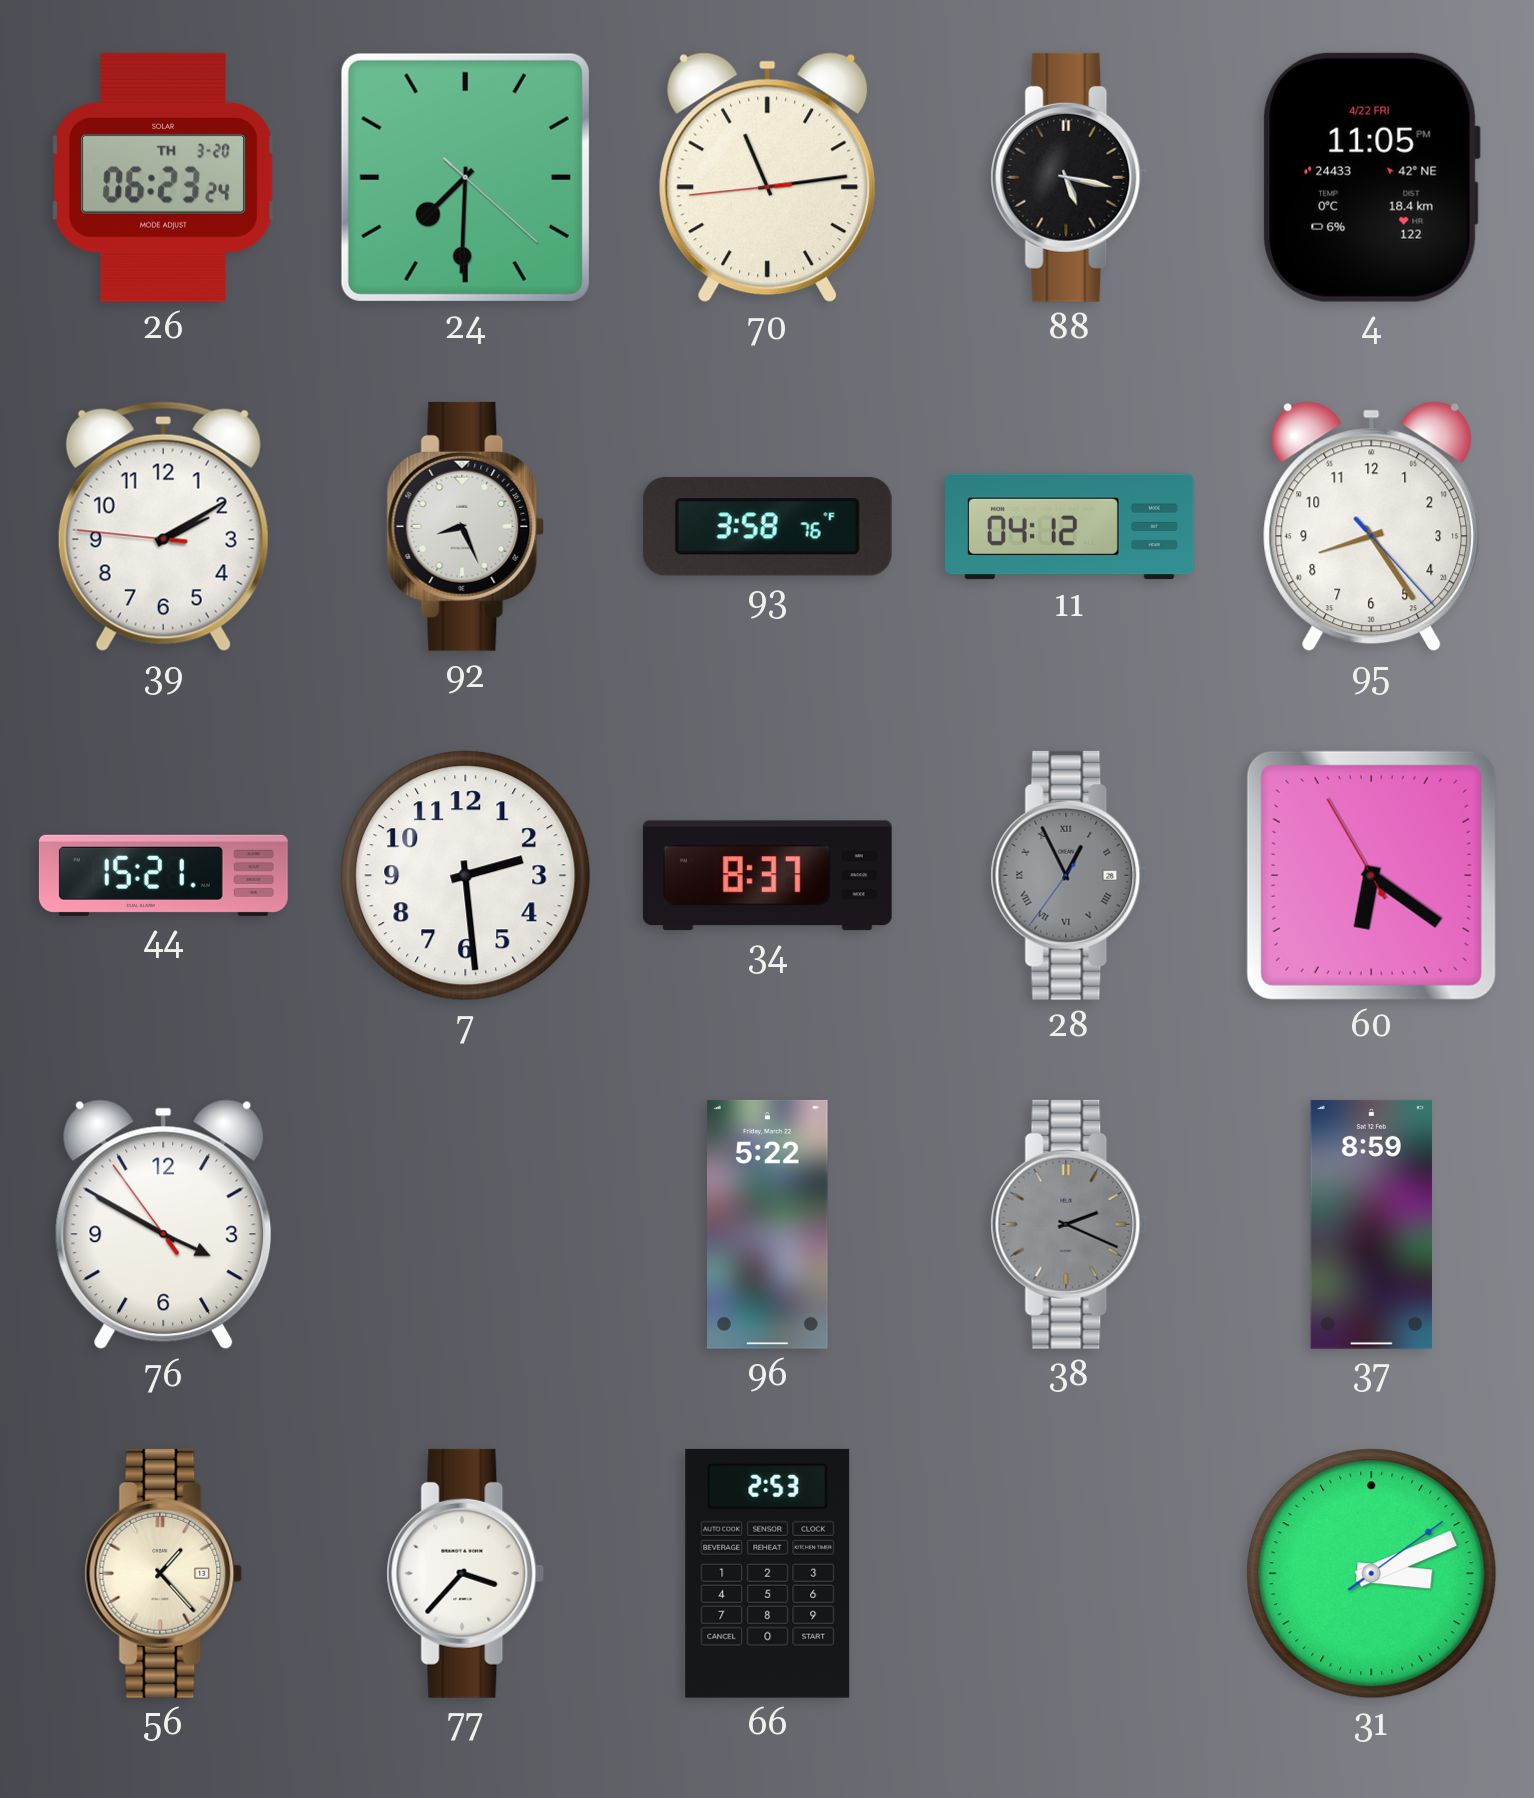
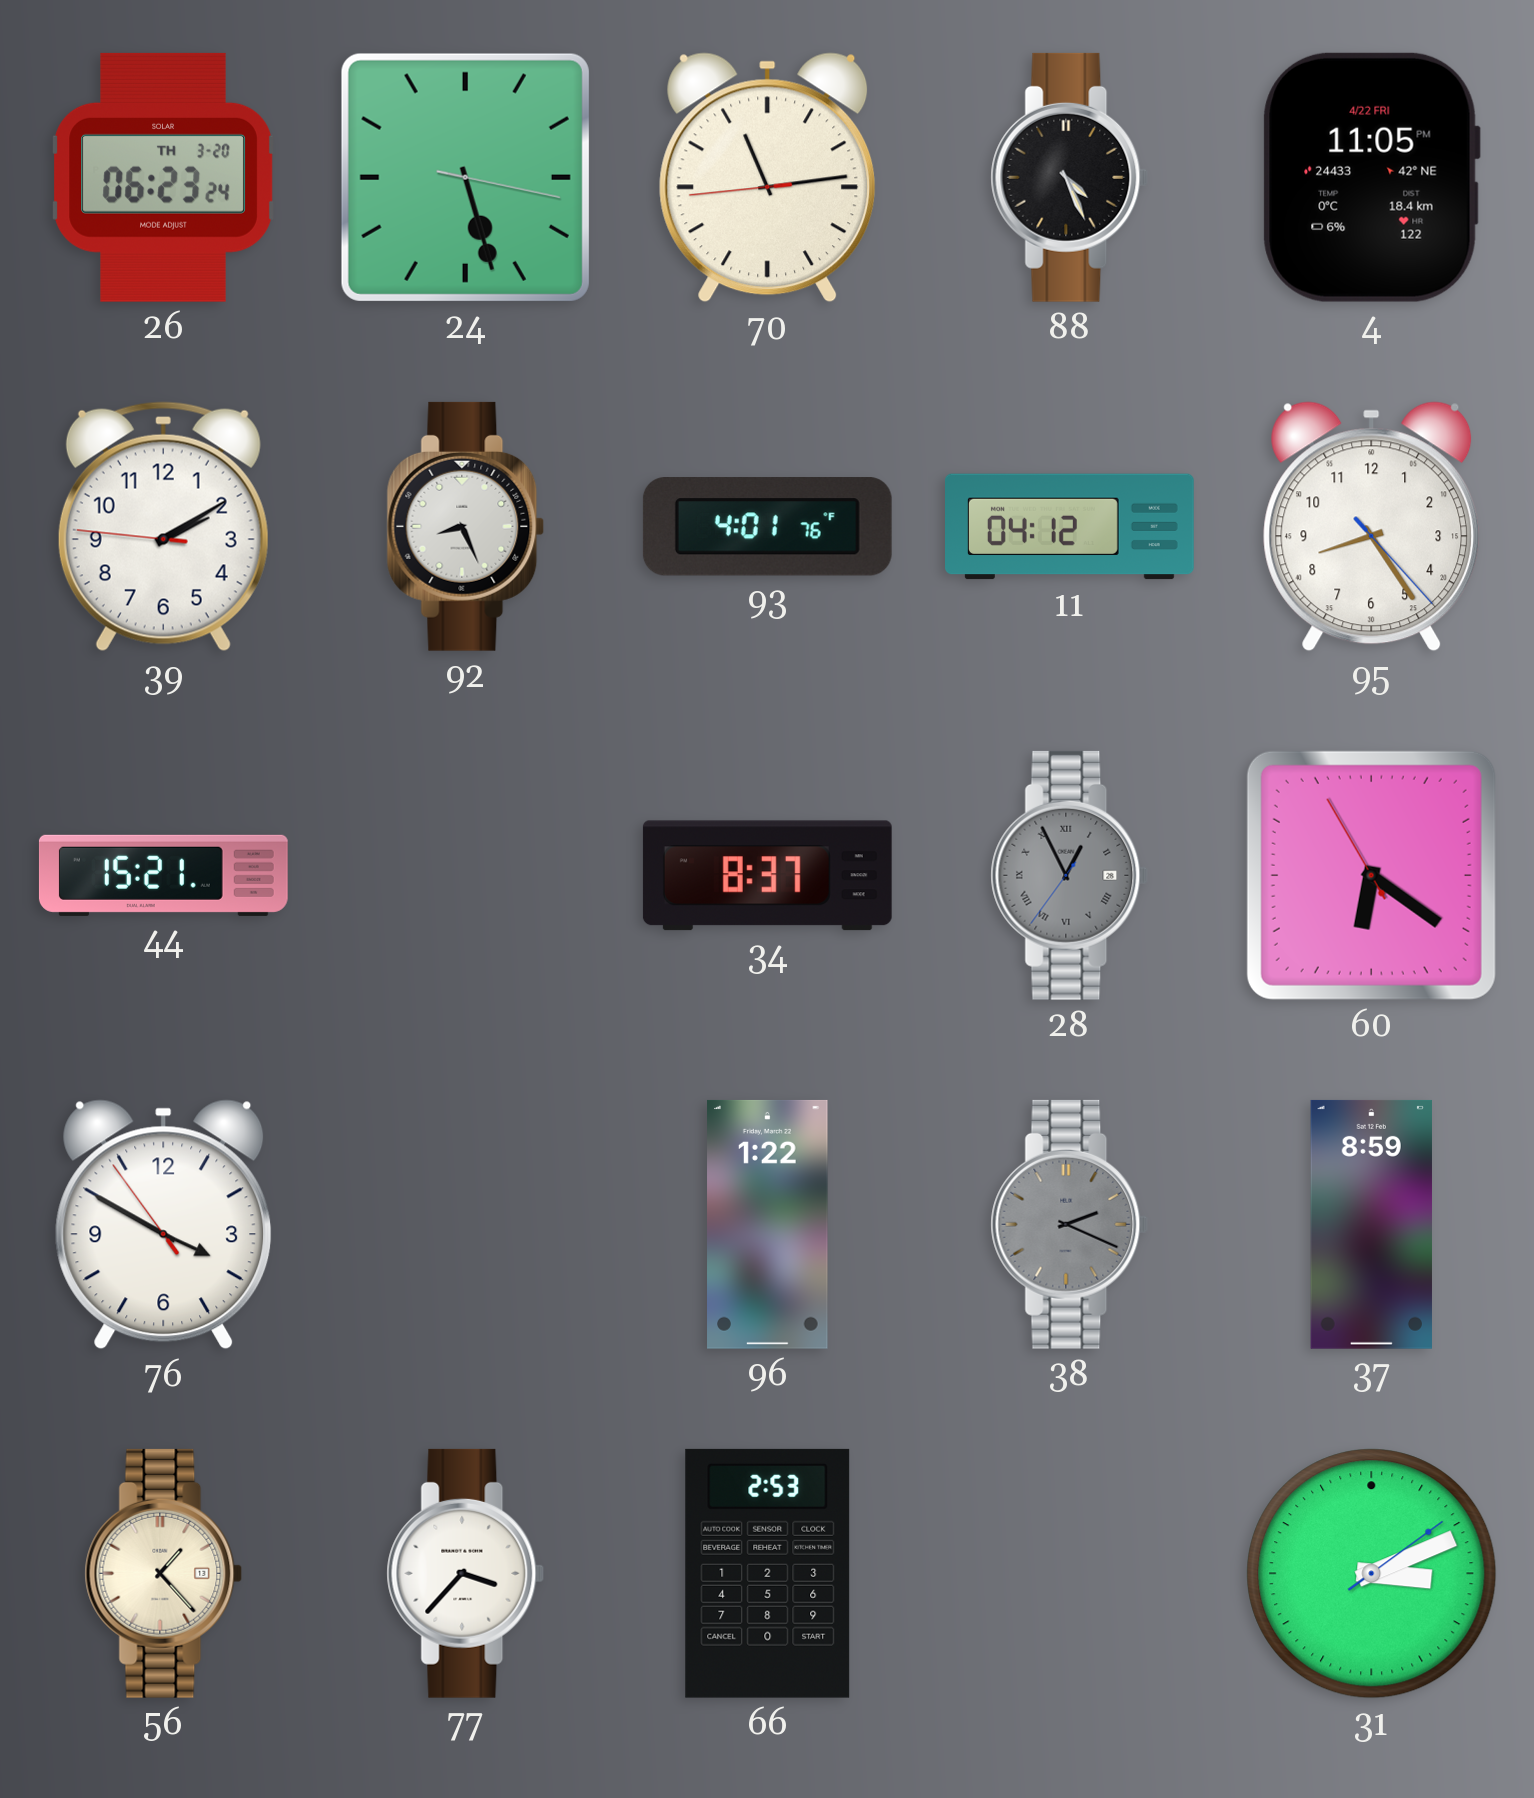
24: 7:30 -> 5:27 (465, 177)
88: 5:17 -> 4:26 (1070, 177)
93: 3:58 -> 4:01 (767, 527)
7: 2:29 -> none (466, 876)
96: 5:22 -> 1:22 (768, 1224)
